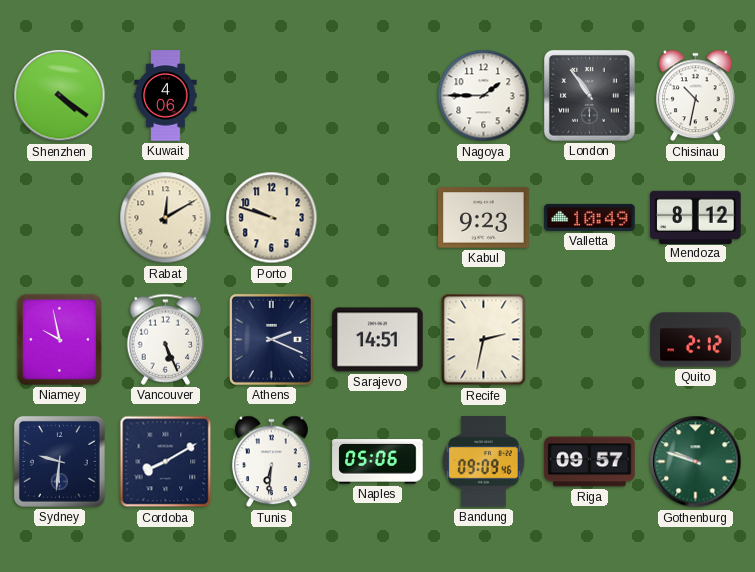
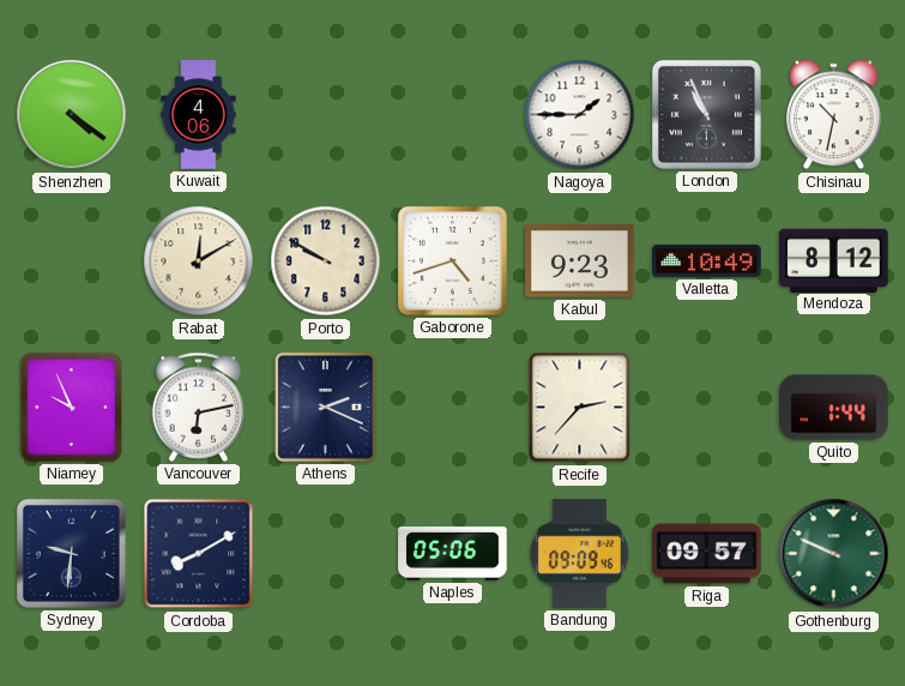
London: 10:54 -> 10:56 (706, 114)
Porto: 9:48 -> 9:50 (326, 261)
Gaborone: none -> 4:42 (452, 260)
Niamey: 9:58 -> 9:56 (71, 407)
Vancouver: 5:26 -> 6:13 (199, 407)
Sarajevo: 14:51 -> none (378, 340)
Recife: 2:32 -> 2:37 (580, 408)
Quito: 2:12 -> 1:44 (834, 408)
Tunis: 6:31 -> none (271, 462)
Gothenburg: 9:48 -> 9:49 (834, 554)
